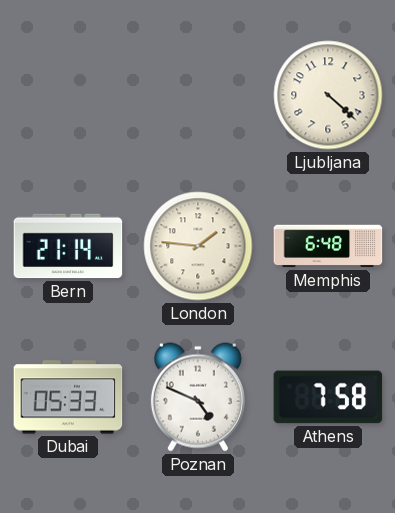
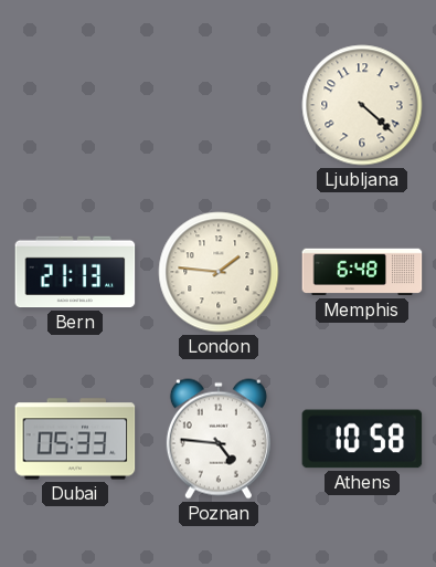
Bern: 21:14 -> 21:13 (75, 272)
Poznan: 4:49 -> 4:46 (219, 439)
Athens: 7:58 -> 10:58 (362, 439)
